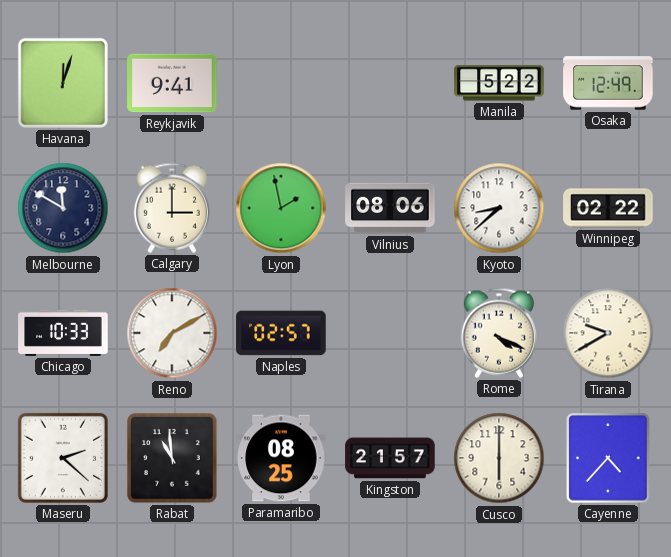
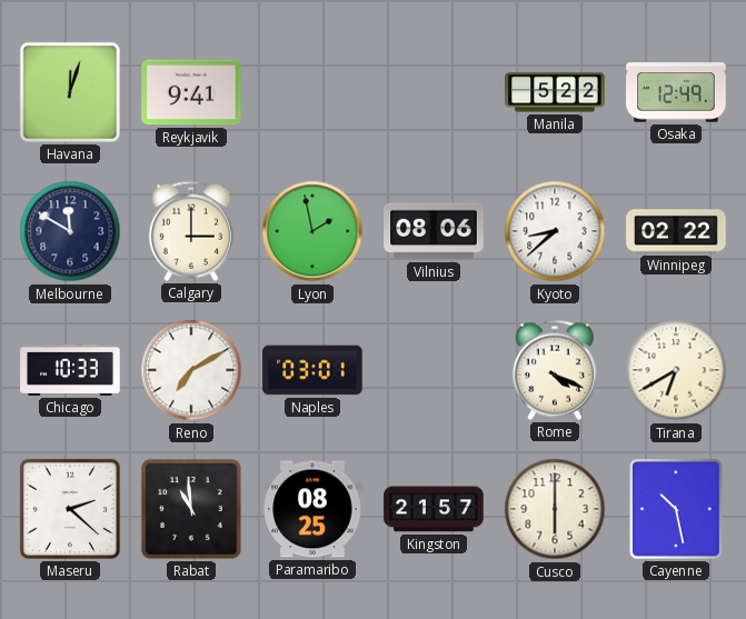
Naples: 02:57 -> 03:01 (312, 370)
Tirana: 9:40 -> 6:40 (676, 370)
Cayenne: 4:37 -> 10:28 (676, 509)
